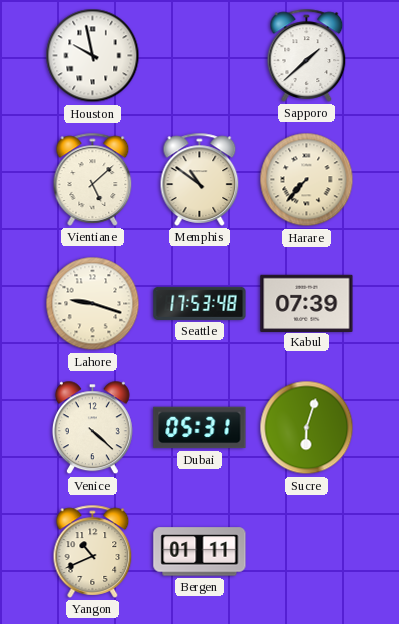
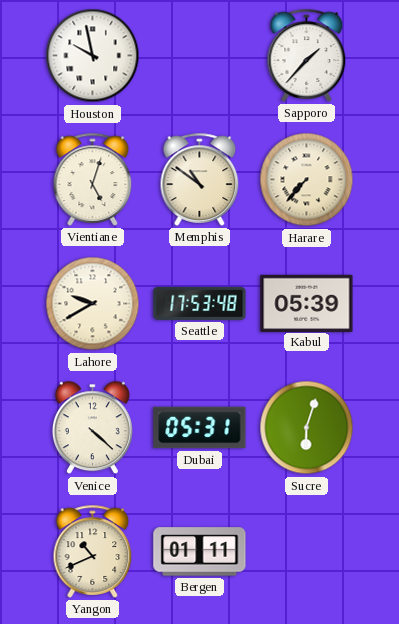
Sapporo: 1:38 -> 1:37 (307, 55)
Vientiane: 5:08 -> 5:03 (93, 179)
Lahore: 9:18 -> 9:40 (93, 304)
Kabul: 07:39 -> 05:39 (307, 303)
